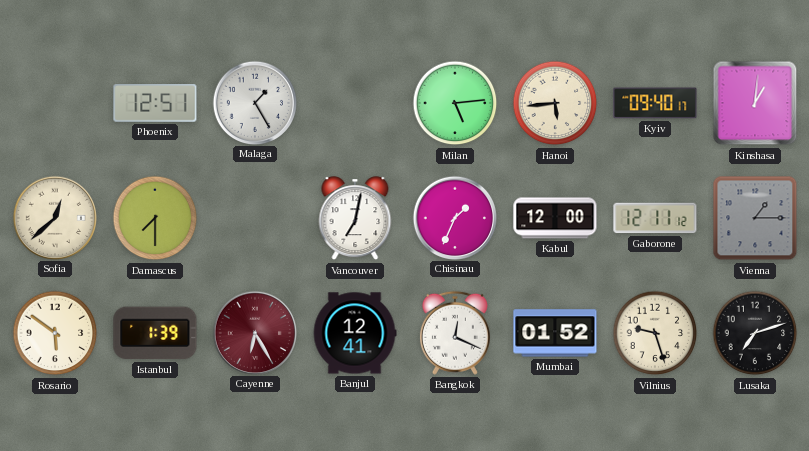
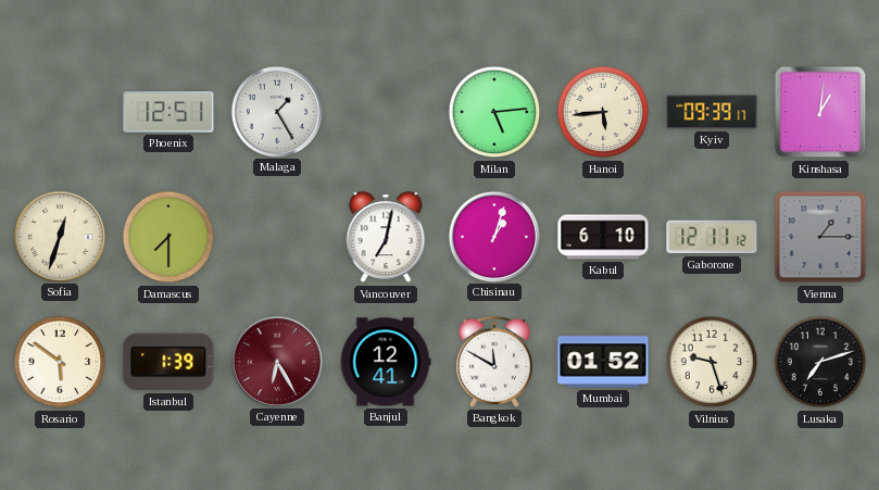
Kyiv: 09:40 -> 09:39 (712, 112)
Sofia: 12:38 -> 12:33 (59, 236)
Chisinau: 1:34 -> 1:03 (493, 236)
Kabul: 12:00 -> 6:10 (603, 237)
Bangkok: 12:19 -> 11:50 (494, 362)
